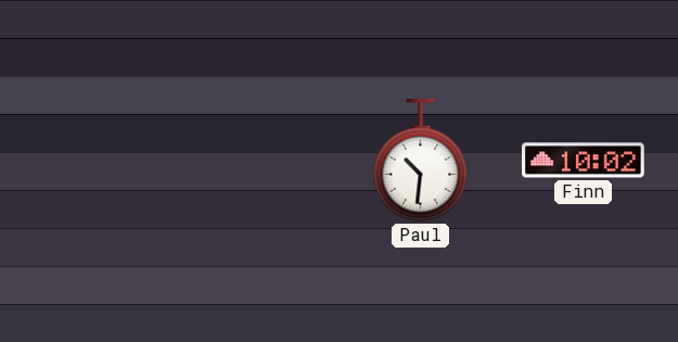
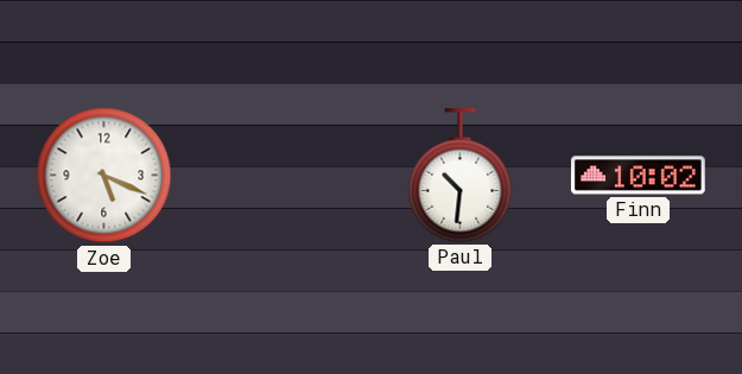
Zoe: none -> 5:19 (104, 176)
